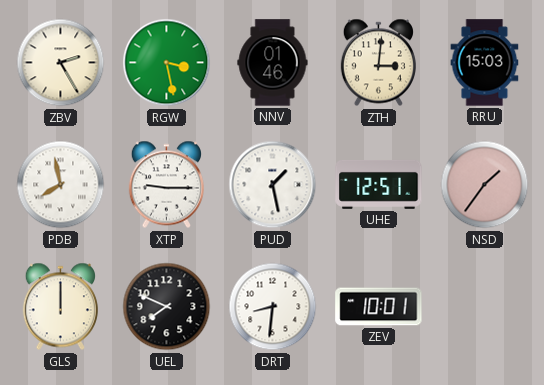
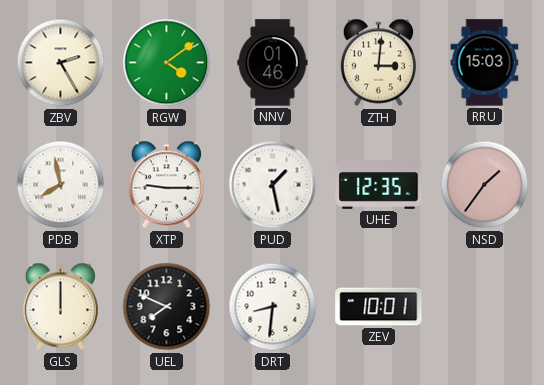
RGW: 3:28 -> 4:09 (167, 63)
UHE: 12:51 -> 12:35 (379, 184)
